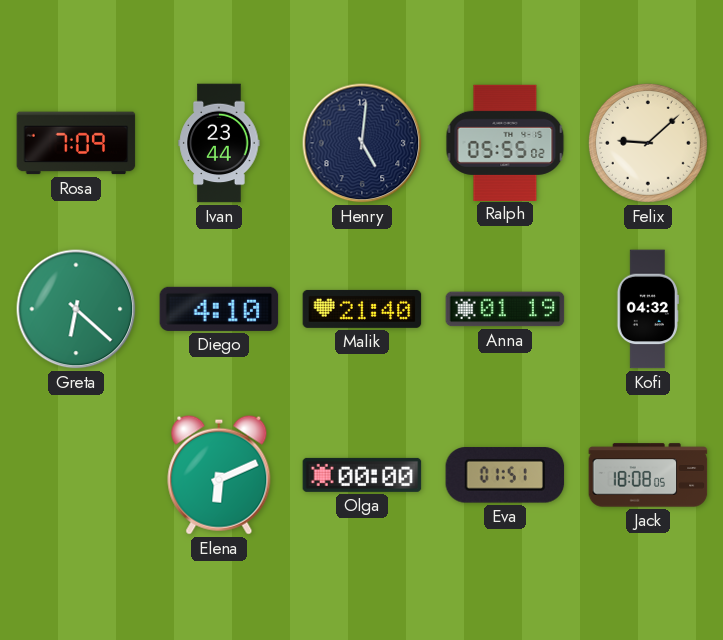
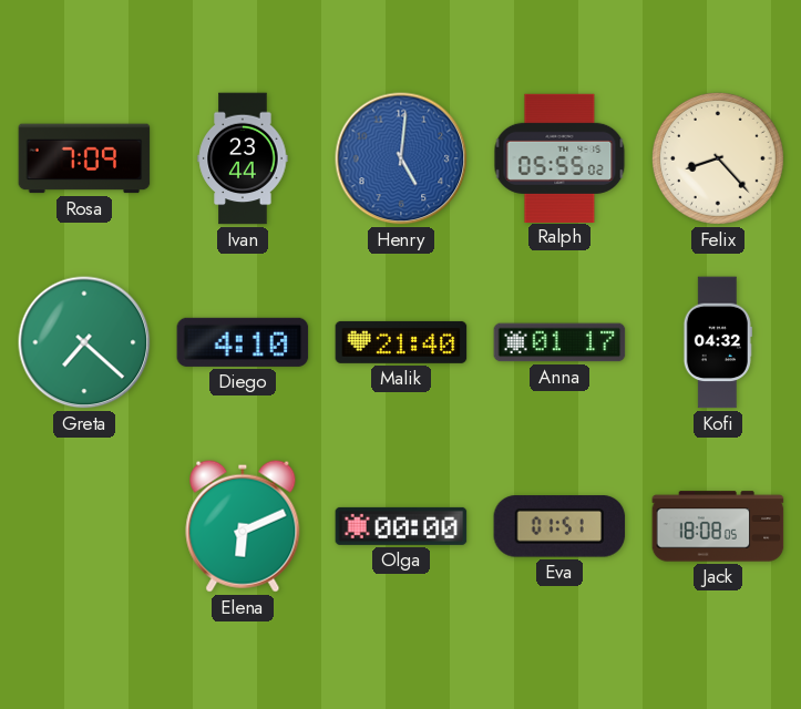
Henry dial: navy -> blue (401, 158)
Felix: 9:08 -> 8:23 (718, 158)
Greta: 6:22 -> 7:22 (84, 342)
Anna: 01:19 -> 01:17 (559, 342)
